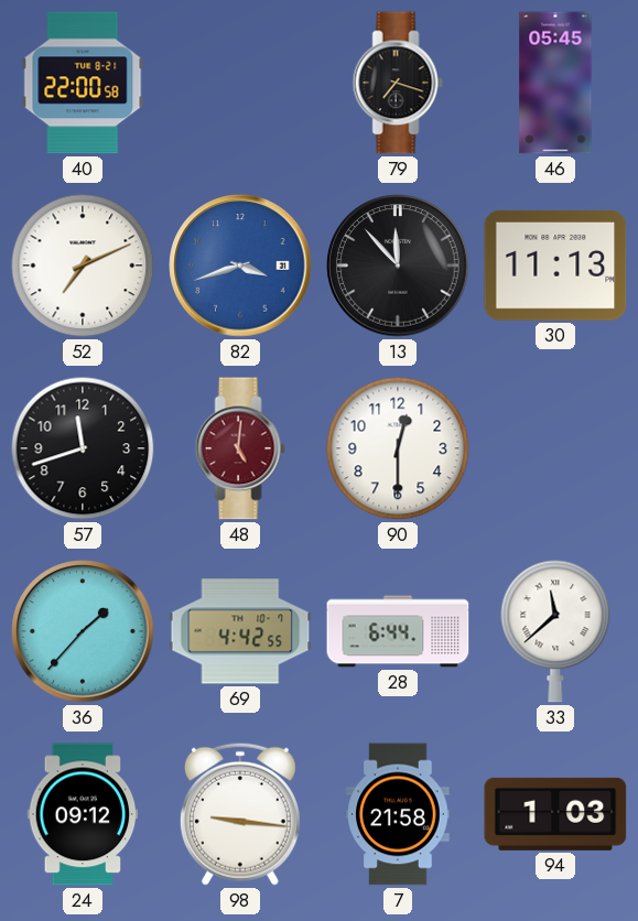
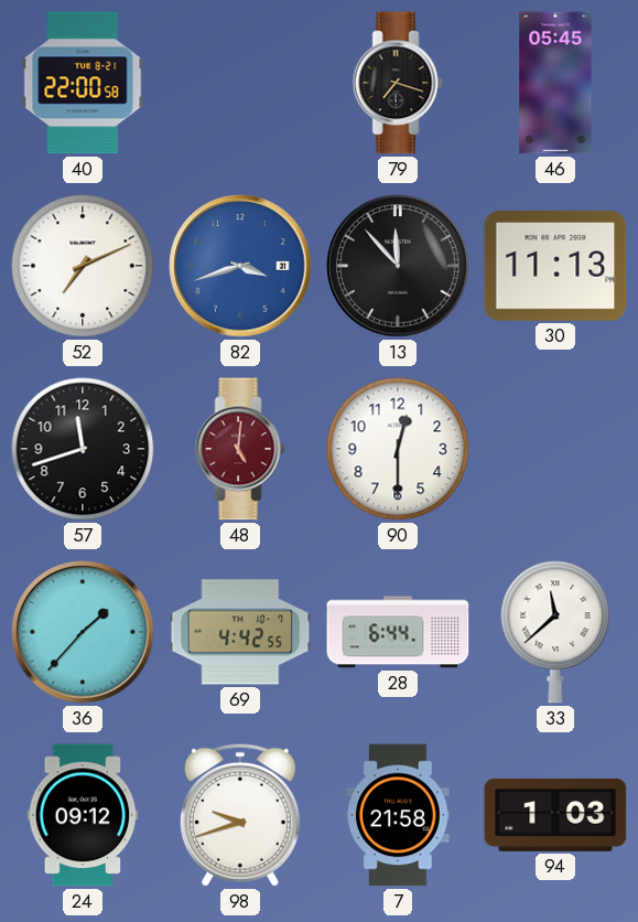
98: 9:16 -> 9:42 (240, 815)
